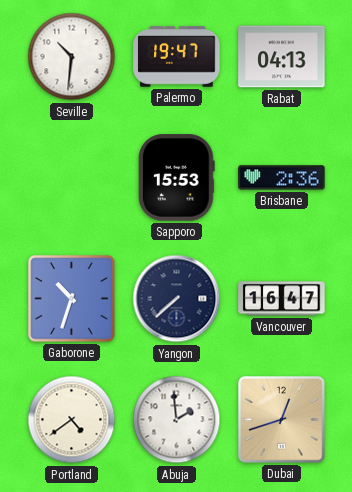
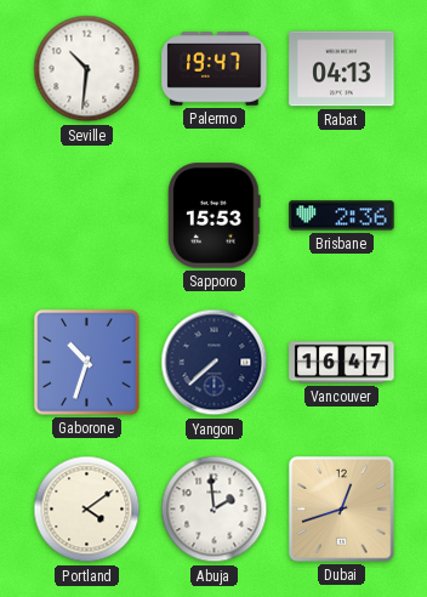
Portland: 4:39 -> 4:09 (87, 510)
